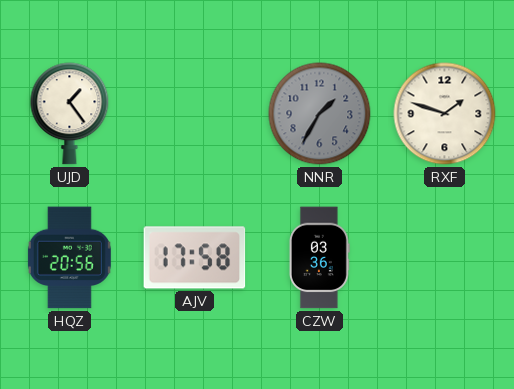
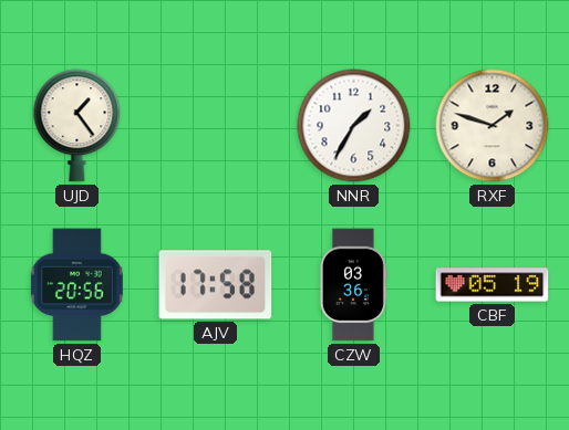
NNR dial: grey -> white (354, 126)
CBF: none -> 05:19 (493, 285)
